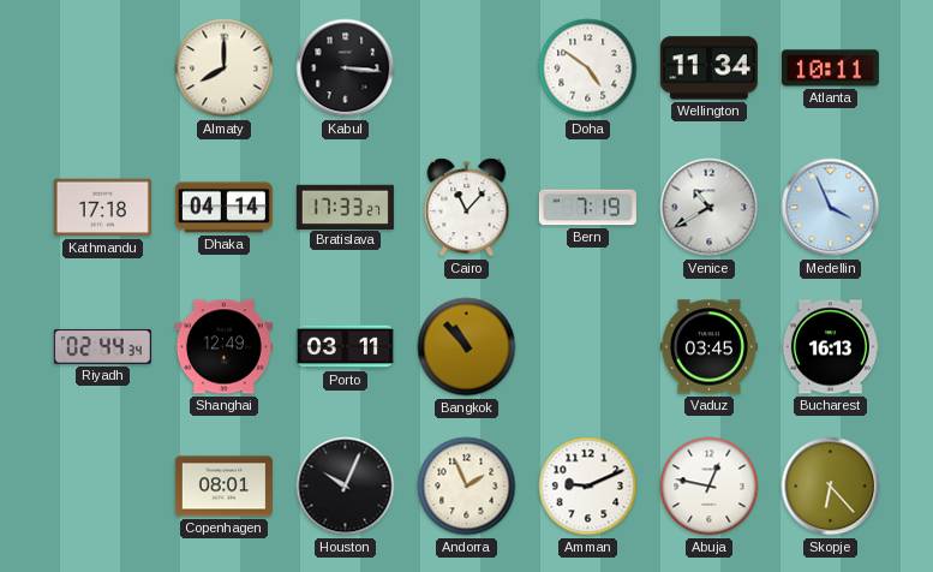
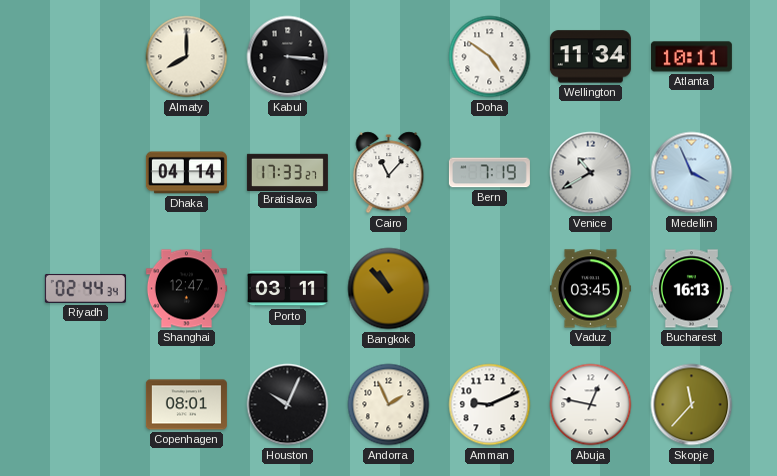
Kathmandu: 17:18 -> none (102, 208)
Shanghai: 12:49 -> 12:47 (186, 289)
Skopje: 6:23 -> 11:37 (692, 405)
